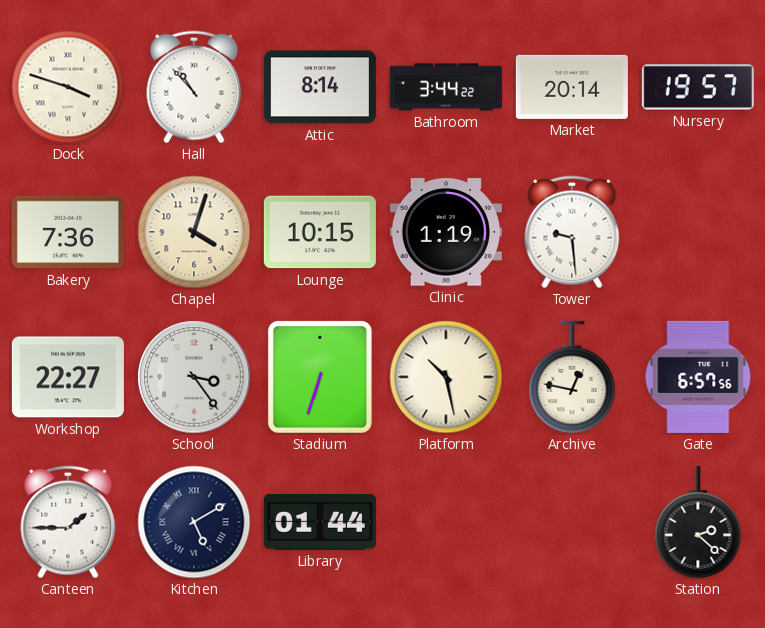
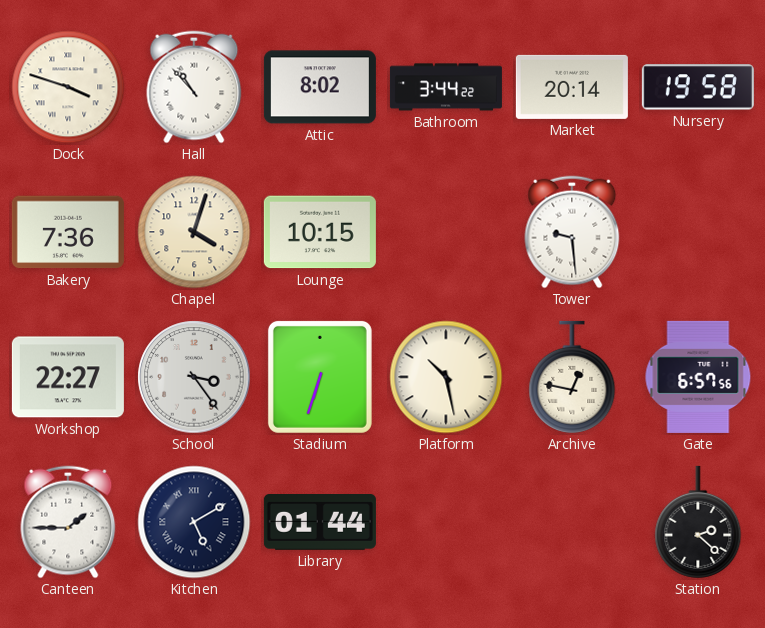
Attic: 8:14 -> 8:02 (320, 87)
Nursery: 19:57 -> 19:58 (698, 87)
Clinic: 1:19 -> none (446, 232)
